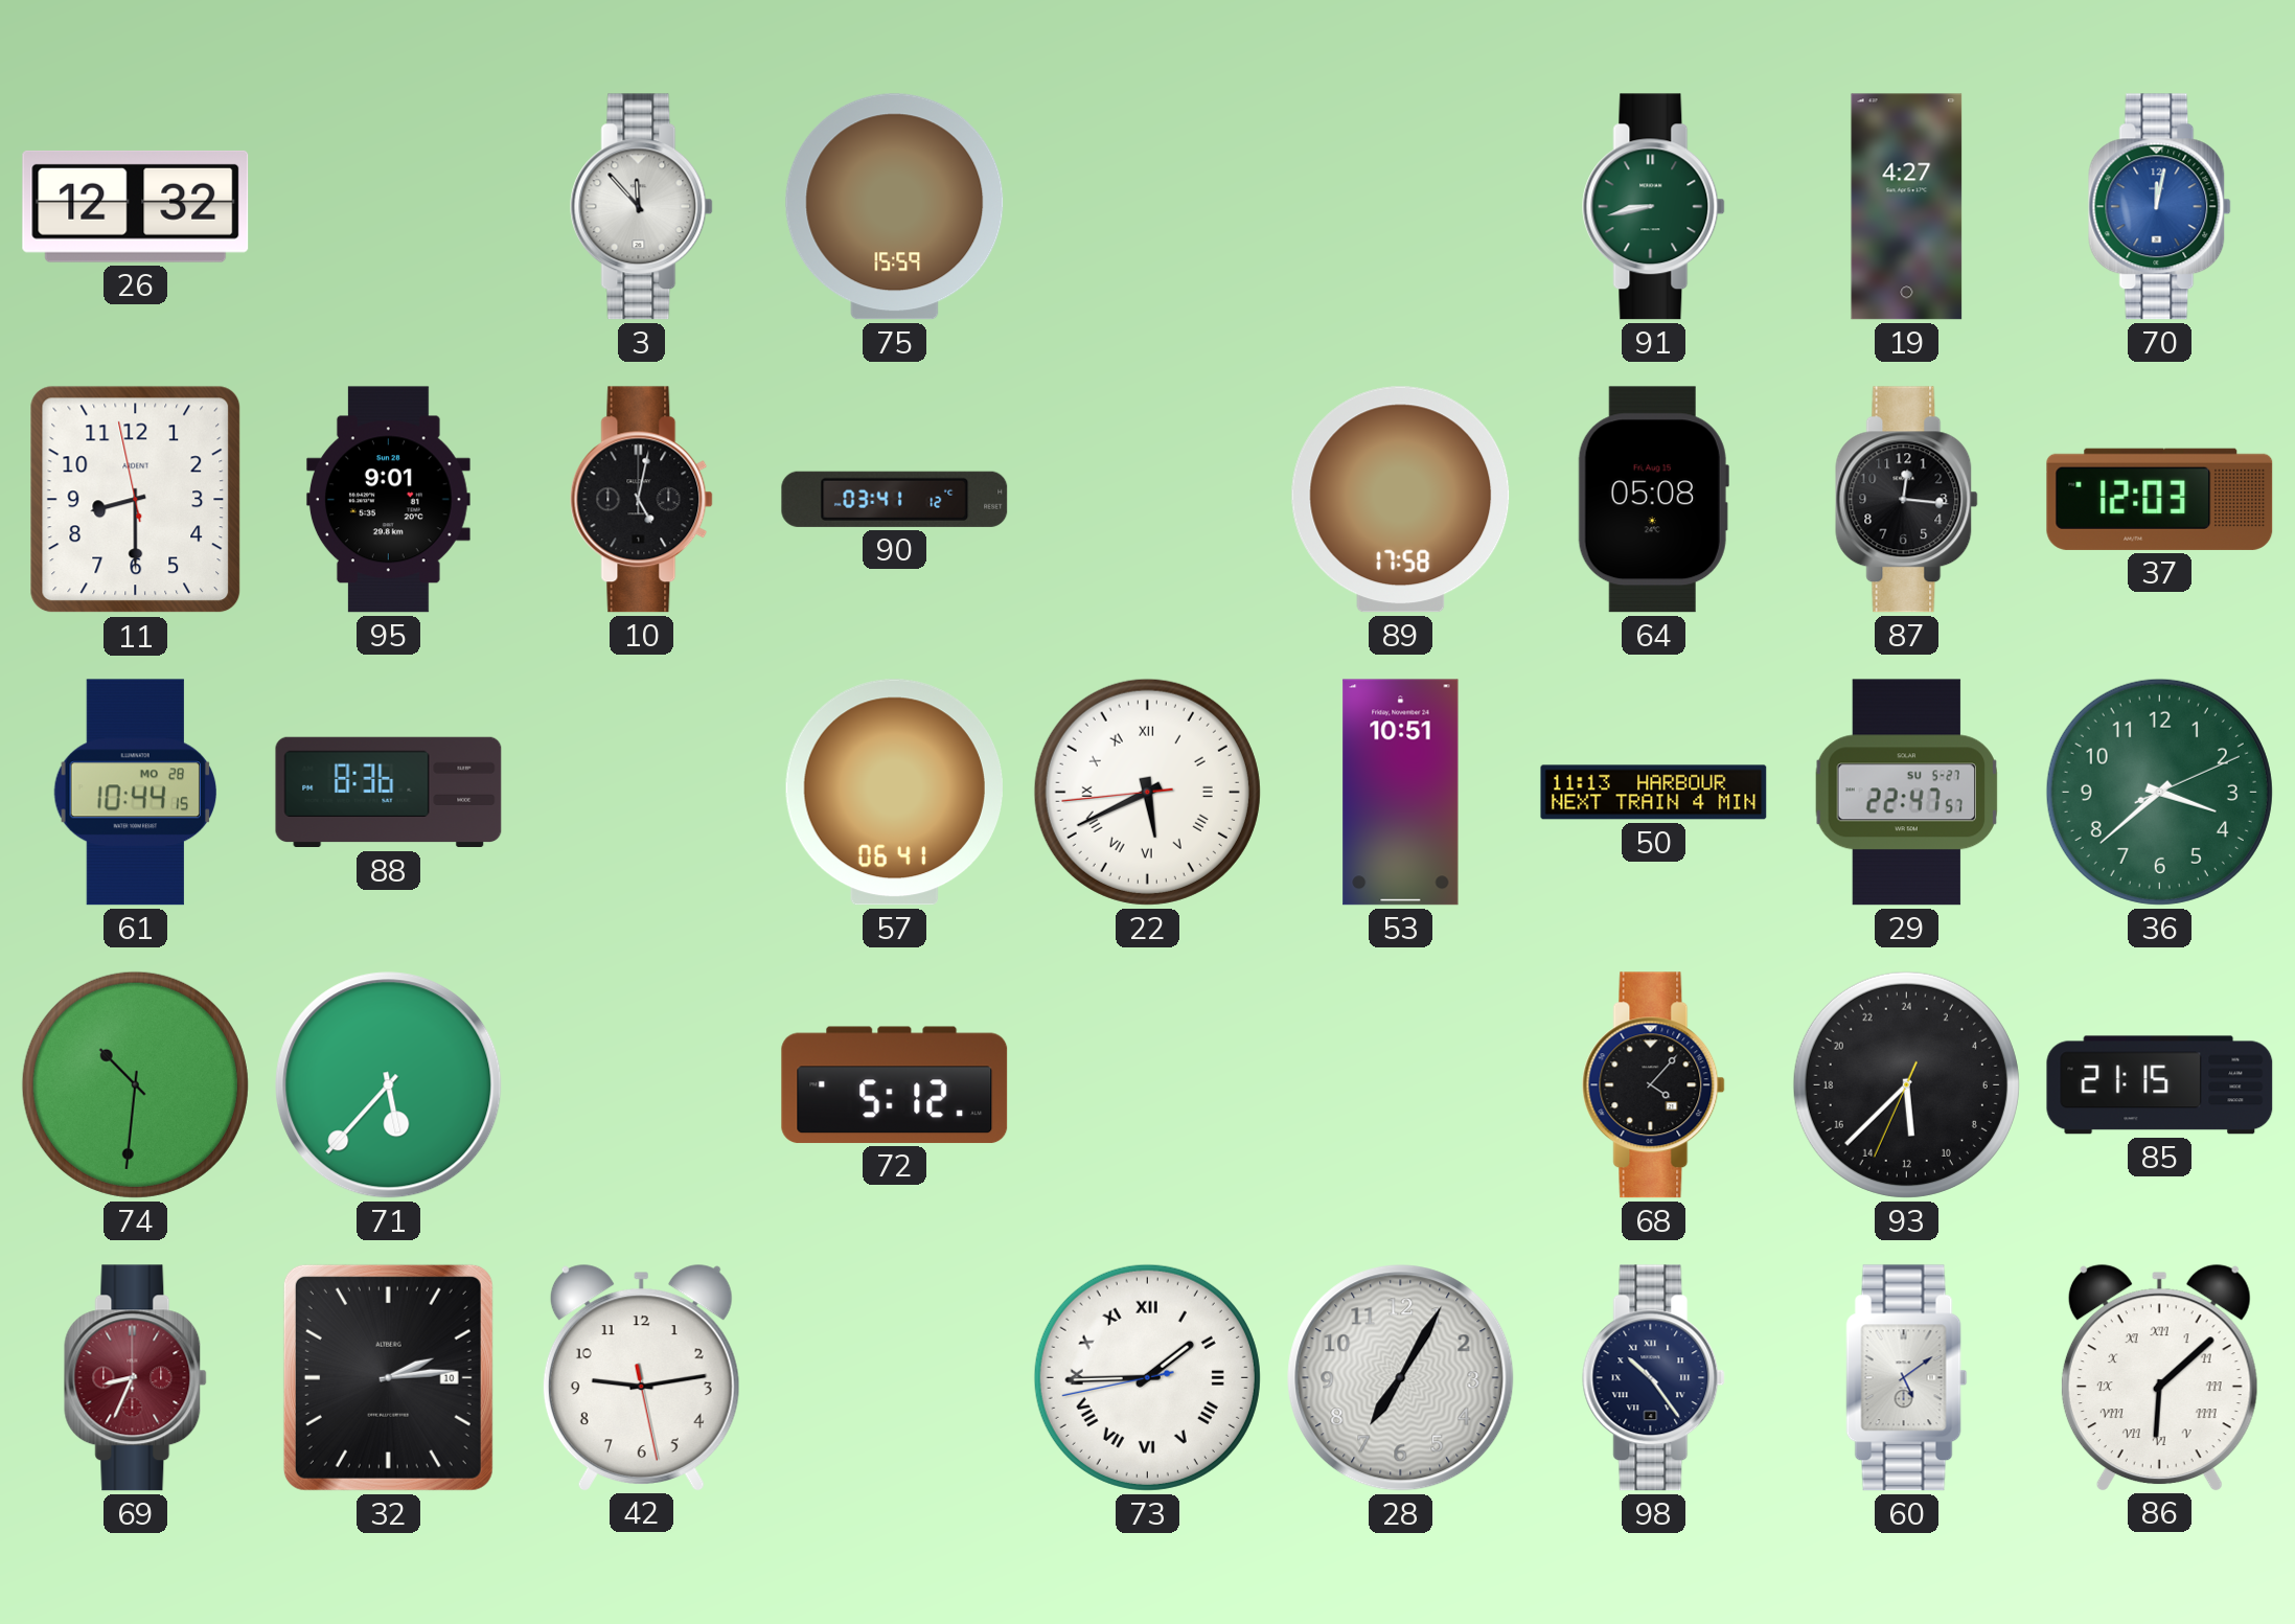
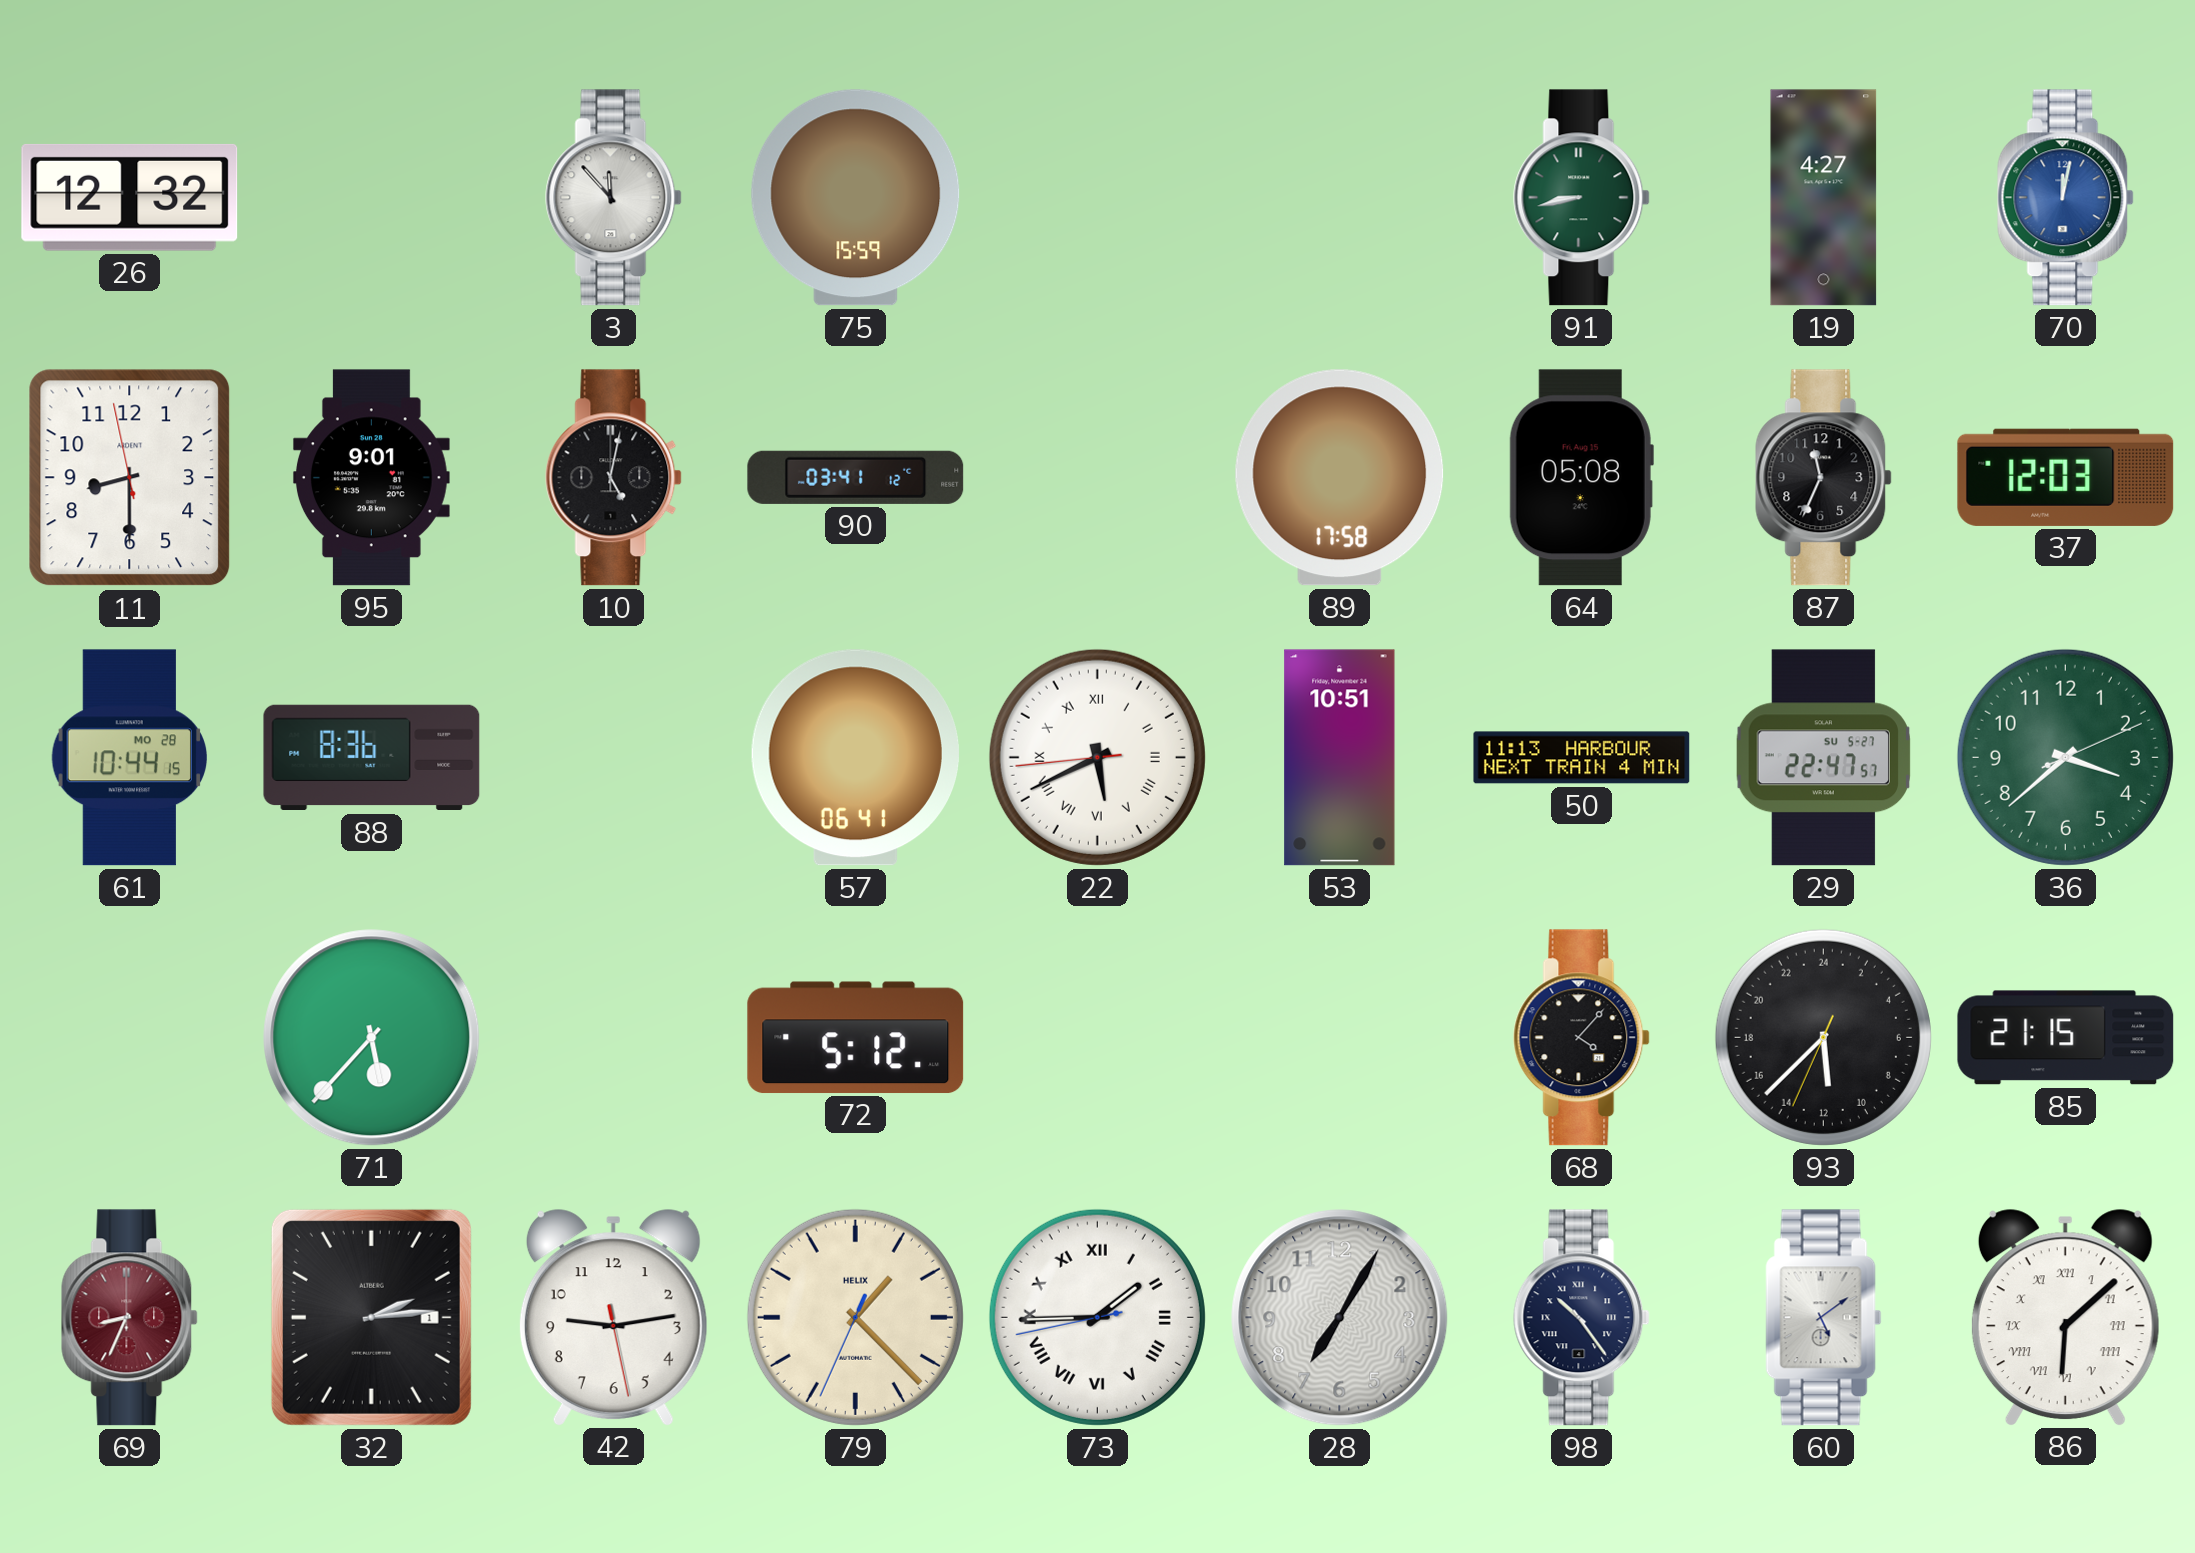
87: 12:16 -> 11:34 (1824, 478)
74: 10:31 -> none (135, 1084)
32 date: 10 -> 1 (371, 1317)
79: none -> 1:22 (855, 1317)
